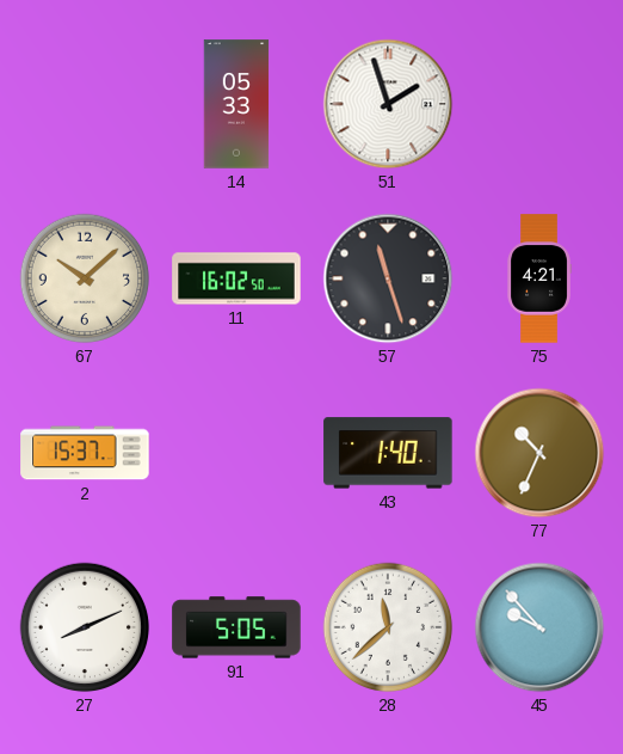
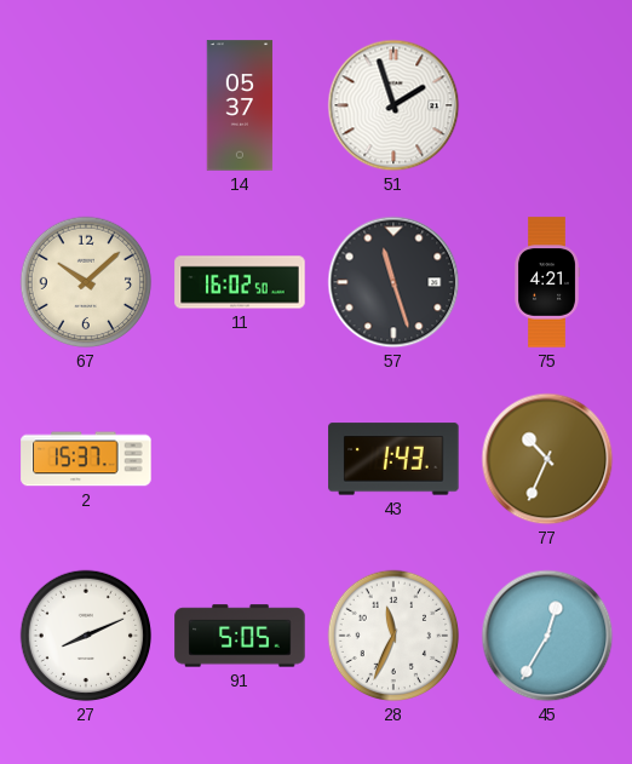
14: 05:33 -> 05:37 (240, 105)
43: 1:40 -> 1:43 (393, 459)
28: 11:38 -> 11:34 (393, 636)
45: 9:53 -> 12:35 (547, 636)
